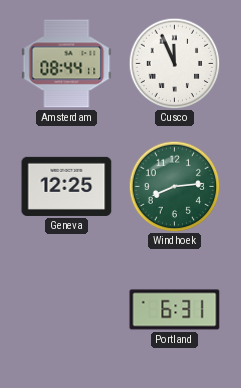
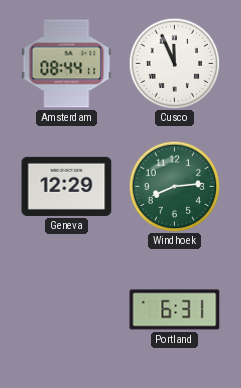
Geneva: 12:25 -> 12:29 (67, 186)
